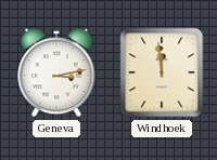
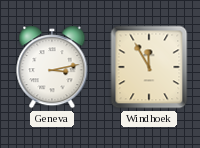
Windhoek: 11:59 -> 11:55 (149, 67)
